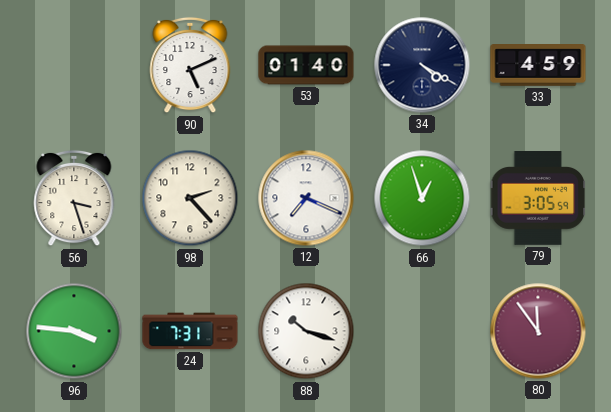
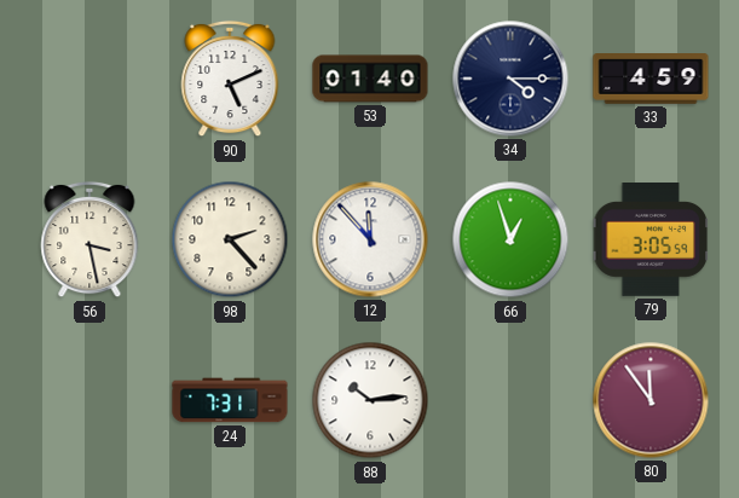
34: 4:20 -> 4:15 (510, 79)
56: 3:27 -> 3:28 (90, 239)
12: 7:19 -> 11:53 (370, 239)
96: 3:46 -> none (74, 331)
88: 10:18 -> 10:14 (370, 400)
